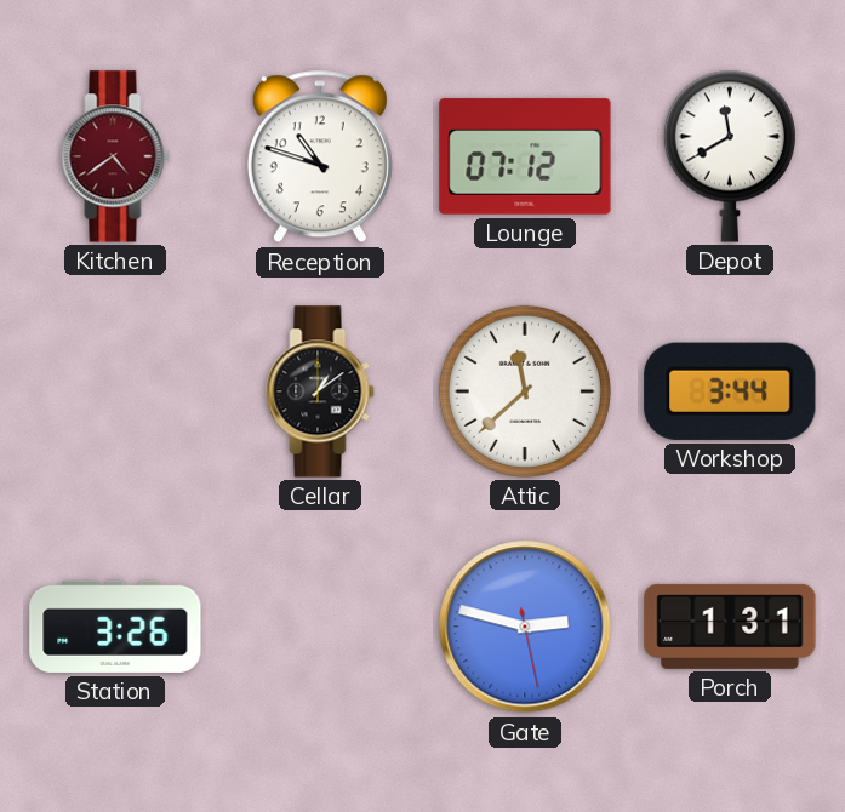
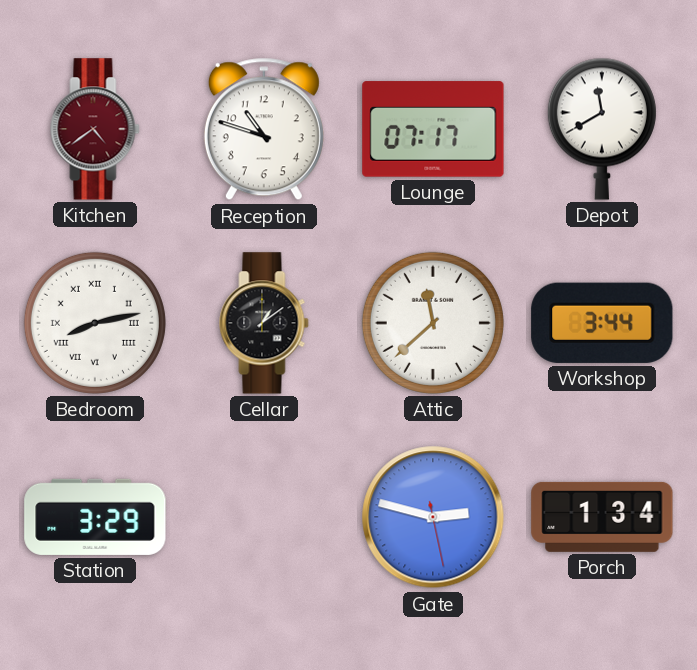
Lounge: 07:12 -> 07:17 (433, 129)
Bedroom: none -> 8:13 (95, 323)
Station: 3:26 -> 3:29 (95, 517)
Porch: 1:31 -> 1:34 (602, 517)
